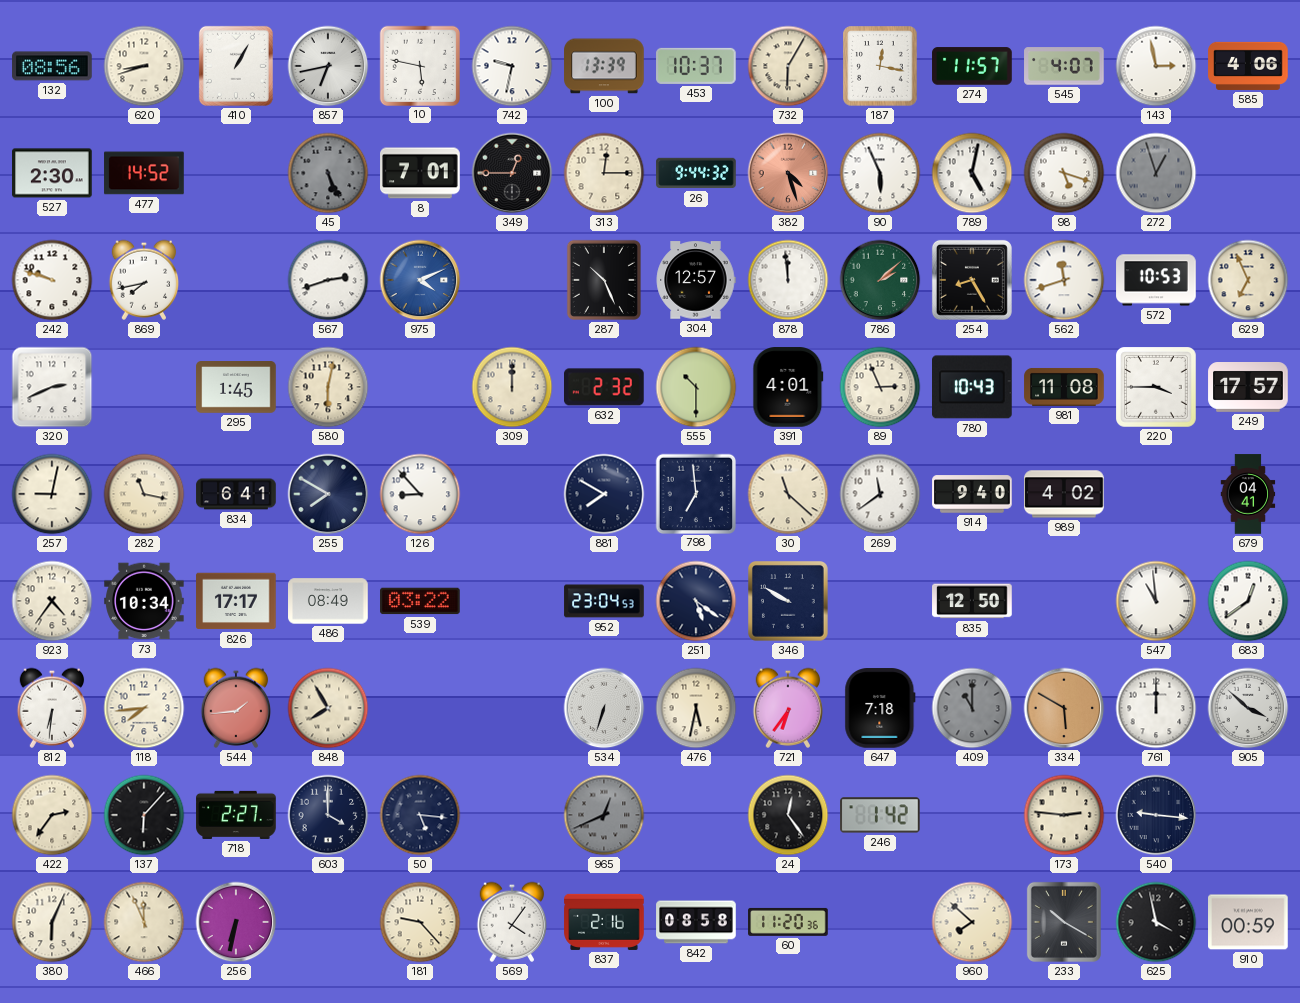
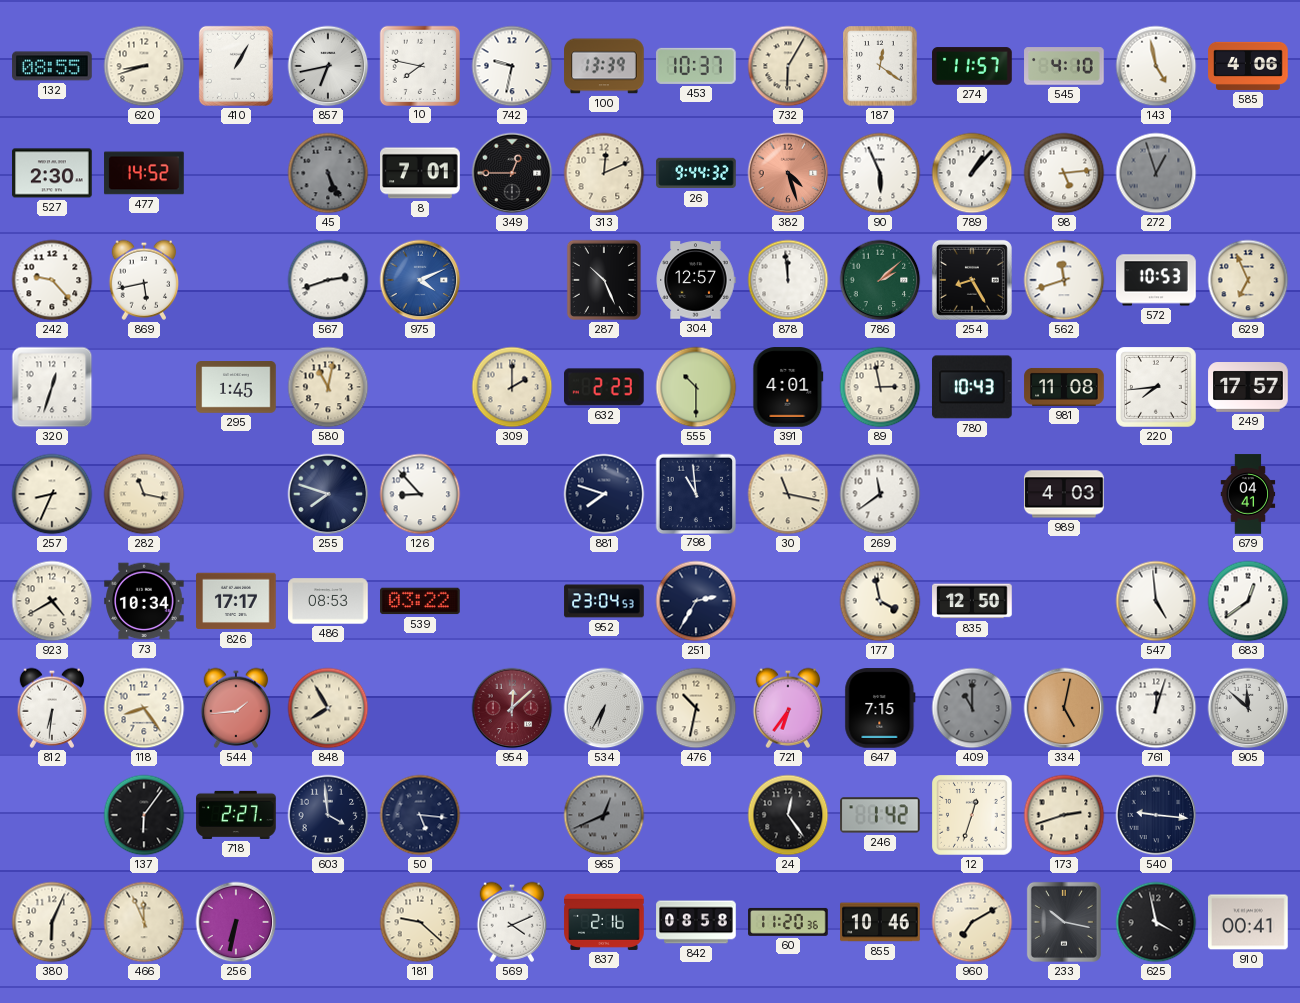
132: 08:56 -> 08:55 (52, 66)
10: 5:47 -> 7:47 (419, 65)
187: 12:17 -> 12:21 (880, 66)
545: 4:07 -> 4:10 (1064, 66)
143: 2:58 -> 4:58 (1156, 66)
313: 12:15 -> 12:11 (604, 173)
789: 5:02 -> 1:07 (972, 173)
98: 5:18 -> 5:14 (1064, 173)
242: 9:48 -> 9:23 (52, 280)
869: 7:43 -> 5:43 (144, 280)
320: 2:41 -> 12:33 (52, 387)
580: 6:02 -> 11:02 (328, 387)
309: 12:00 -> 2:00 (512, 387)
632: 2:32 -> 2:23 (605, 387)
89: 2:56 -> 2:58 (880, 387)
220: 3:45 -> 7:44 (1157, 388)
257: 9:02 -> 8:34 (52, 494)
834: 6:41 -> none (236, 494)
255: 7:50 -> 7:48 (328, 494)
881: 7:50 -> 7:48 (604, 494)
798: 6:59 -> 10:59 (695, 493)
30: 11:22 -> 11:17 (788, 494)
914: 9:40 -> none (972, 494)
989: 4:02 -> 4:03 (1064, 494)
923: 4:36 -> 4:40 (52, 601)
486: 08:49 -> 08:53 (328, 601)
251: 5:21 -> 2:35 (696, 601)
346: 9:50 -> none (789, 602)
177: none -> 3:58 (880, 601)
547: 10:59 -> 4:59 (1156, 601)
118: 7:44 -> 8:24 (144, 708)
954: none -> 12:08 (512, 708)
534: 6:33 -> 6:35 (604, 708)
476: 5:32 -> 10:32 (696, 708)
647: 7:18 -> 7:15 (880, 708)
334: 5:50 -> 5:02 (1064, 708)
761: 12:00 -> 12:03 (1156, 708)
905: 3:52 -> 11:52 (1248, 708)
422: 2:36 -> none (52, 815)
137: 6:07 -> 6:06 (144, 815)
603: 4:00 -> 3:59 (328, 815)
12: none -> 12:33 (973, 816)
173: 2:46 -> 2:42 (1064, 815)
181: 9:23 -> 9:22 (420, 922)
569: 4:06 -> 4:11 (512, 922)
855: none -> 10:46 (880, 922)
960: 7:52 -> 7:10 (972, 922)
233: 10:20 -> 10:17 (1064, 922)
910: 00:59 -> 00:41 (1248, 922)
